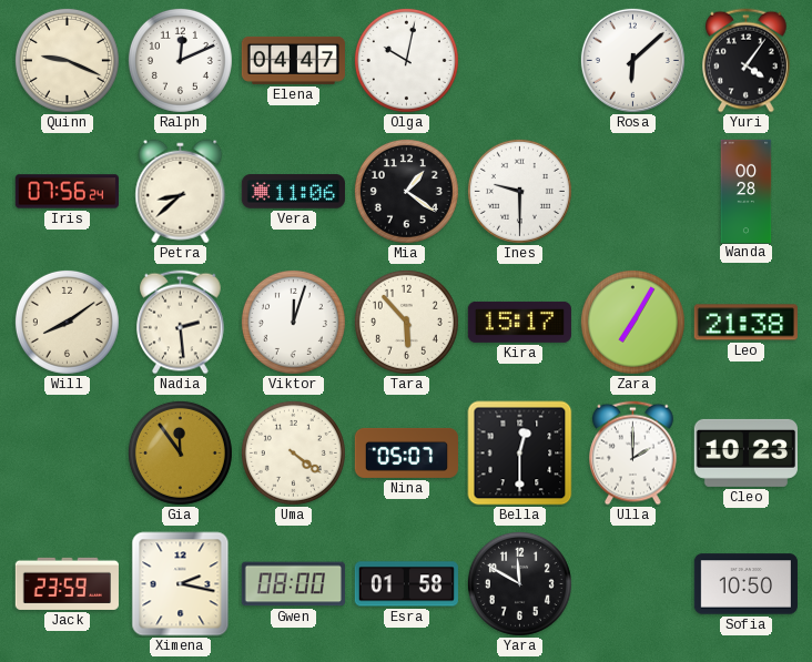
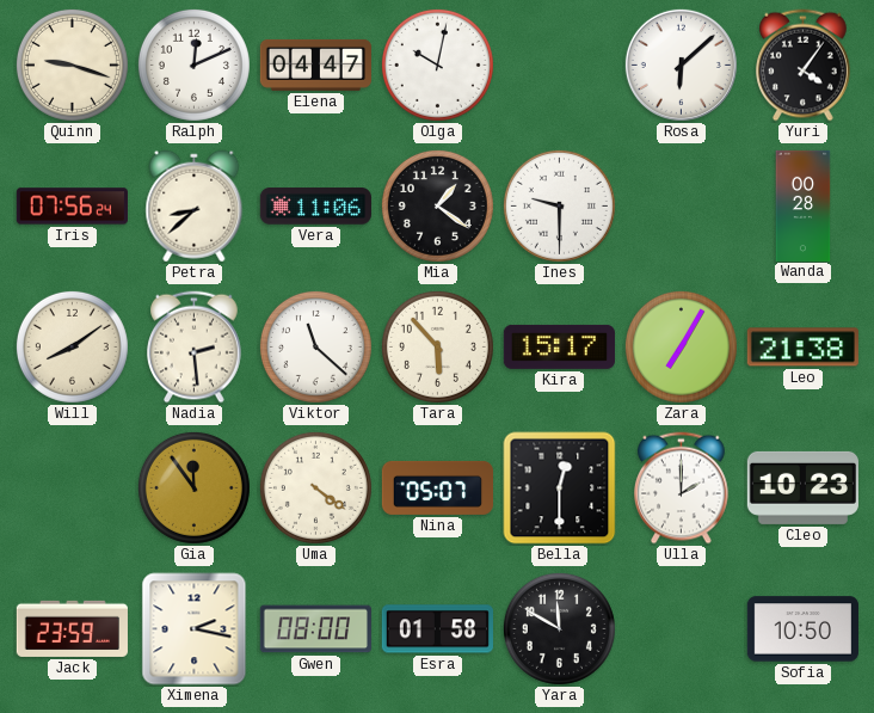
Quinn: 9:19 -> 9:18 (72, 64)
Viktor: 12:03 -> 11:22 (315, 346)
